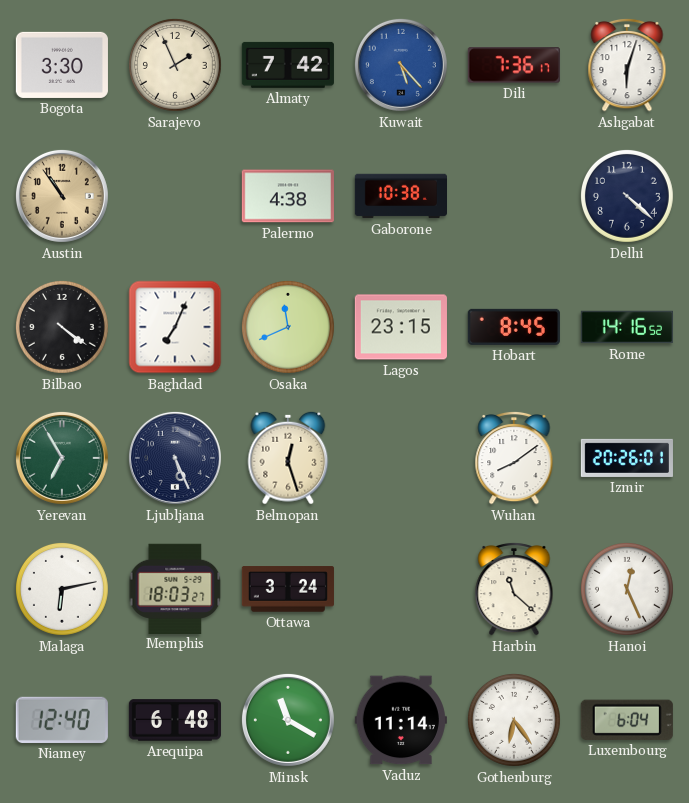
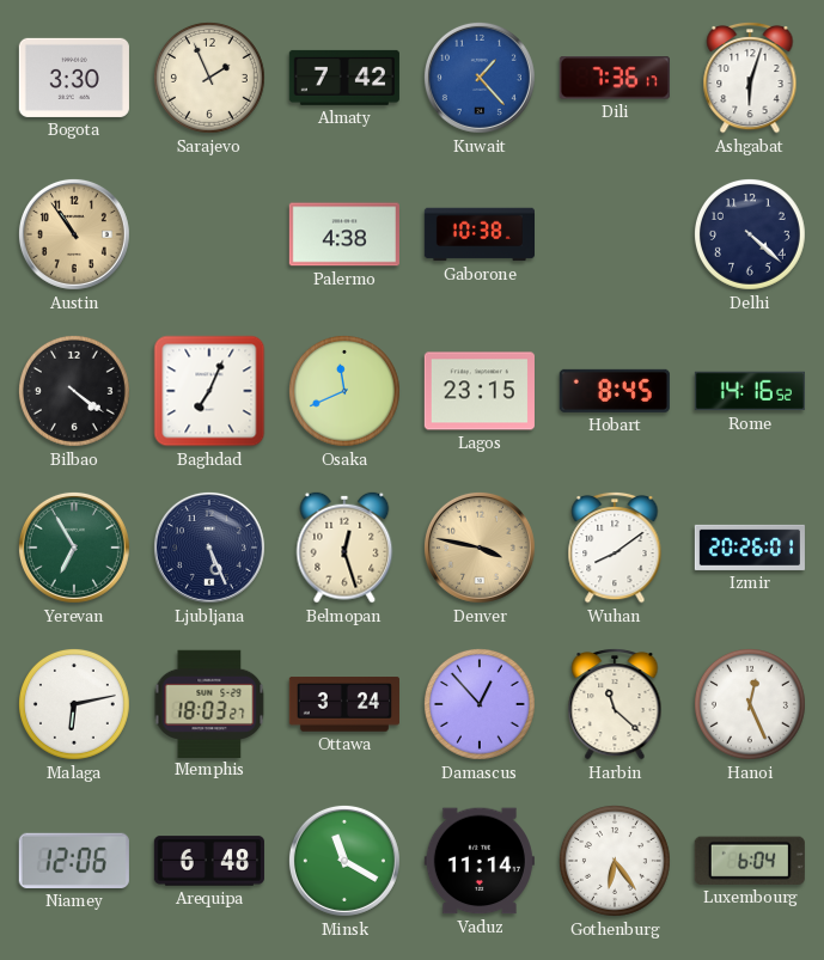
Kuwait: 5:23 -> 1:23 (480, 78)
Denver: none -> 3:47 (480, 548)
Damascus: none -> 12:53 (480, 704)
Niamey: 12:40 -> 12:06 (74, 861)
